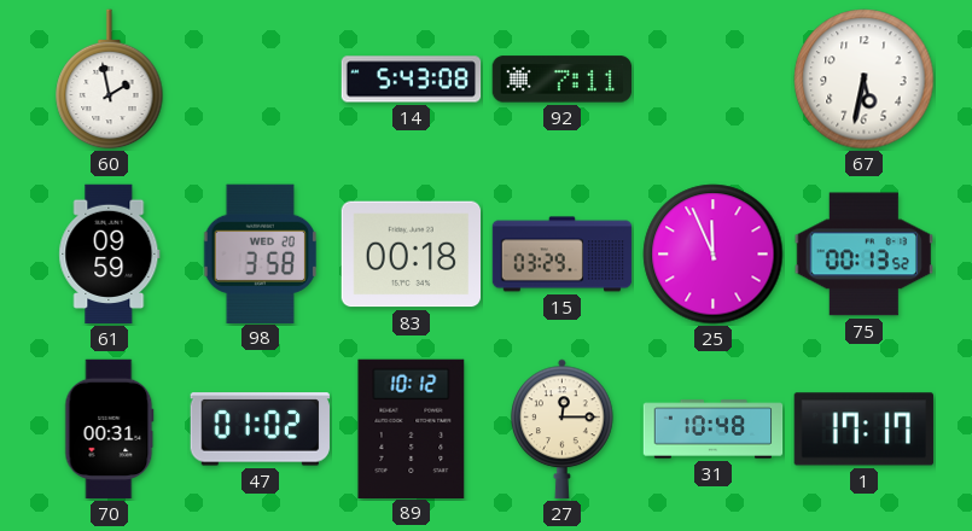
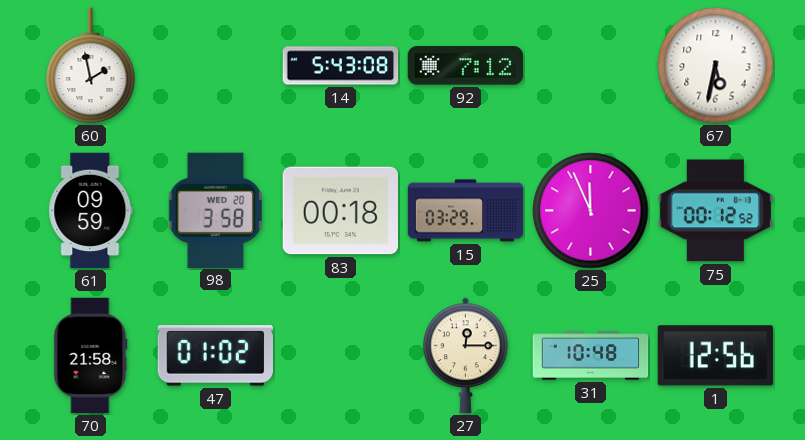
92: 7:11 -> 7:12 (465, 66)
75: 00:13 -> 00:12 (715, 211)
70: 00:31 -> 21:58 (91, 356)
89: 10:12 -> none (412, 428)
1: 17:17 -> 12:56 (715, 356)
